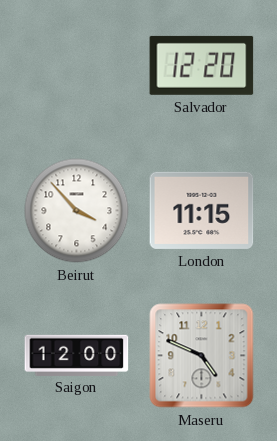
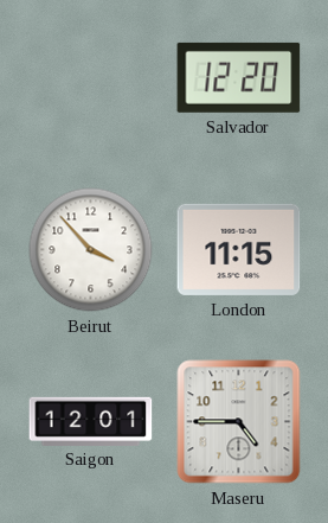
Saigon: 12:00 -> 12:01 (91, 421)
Maseru: 4:49 -> 4:45 (239, 422)
